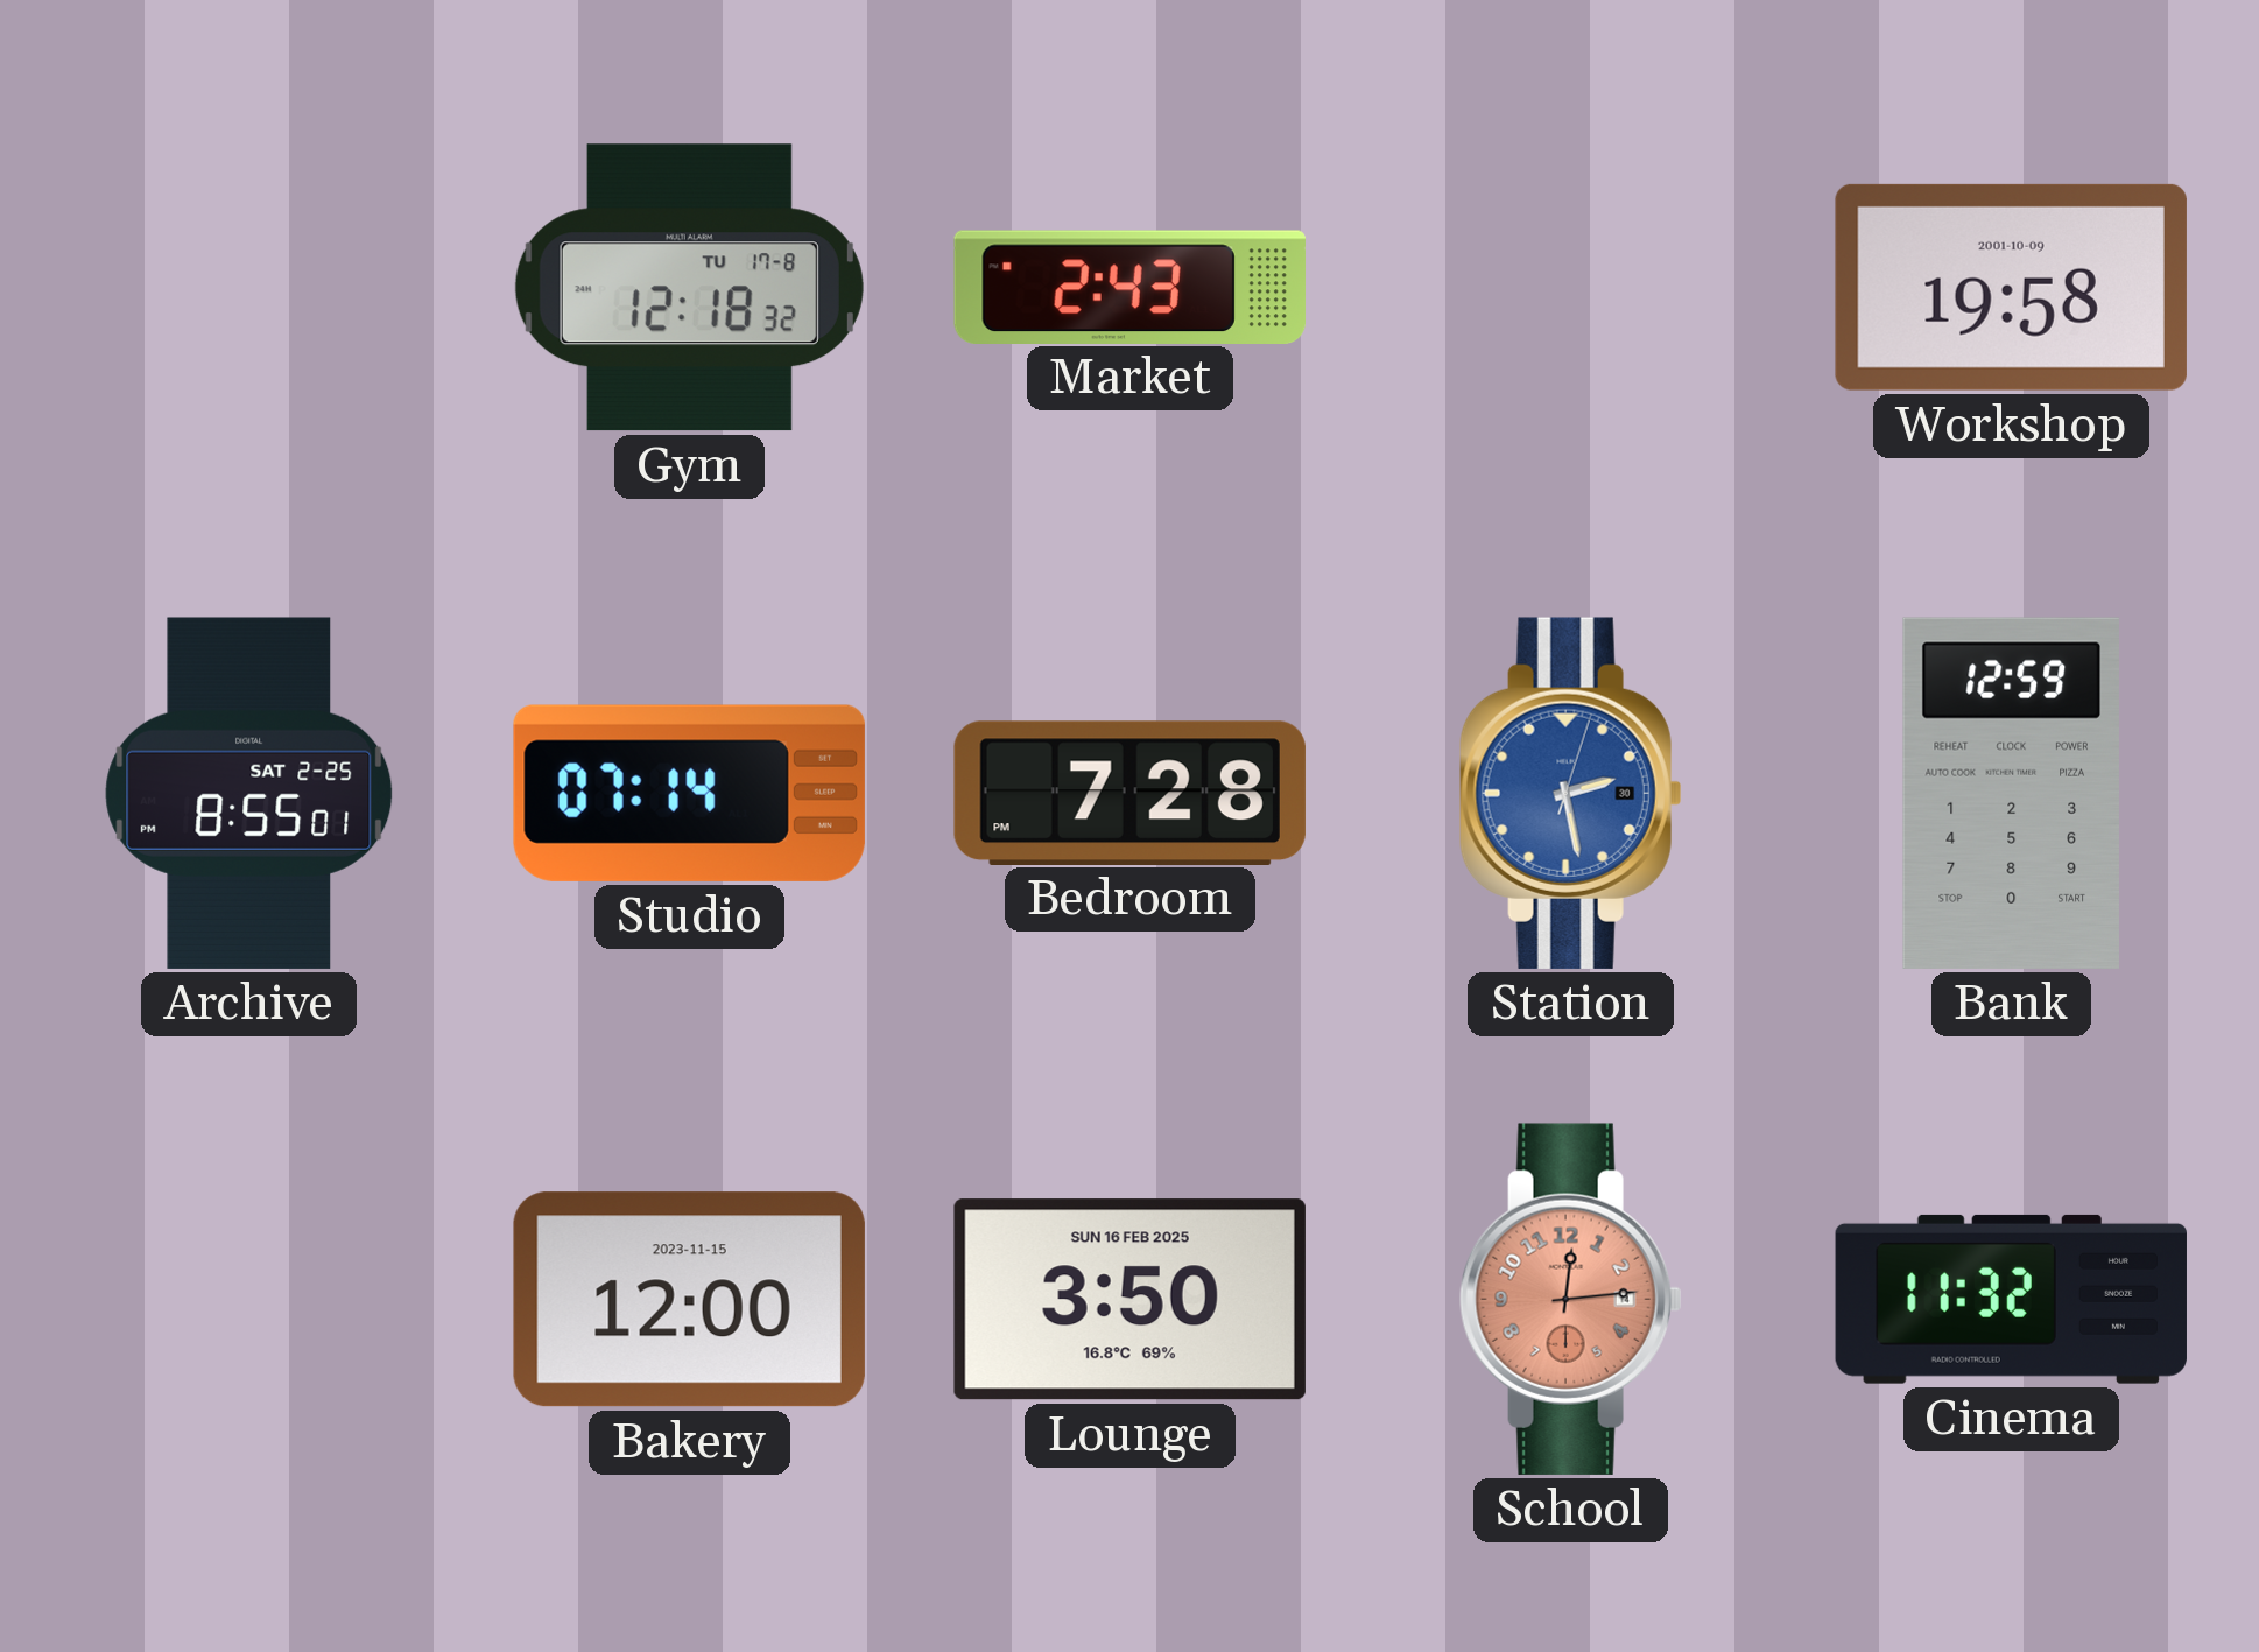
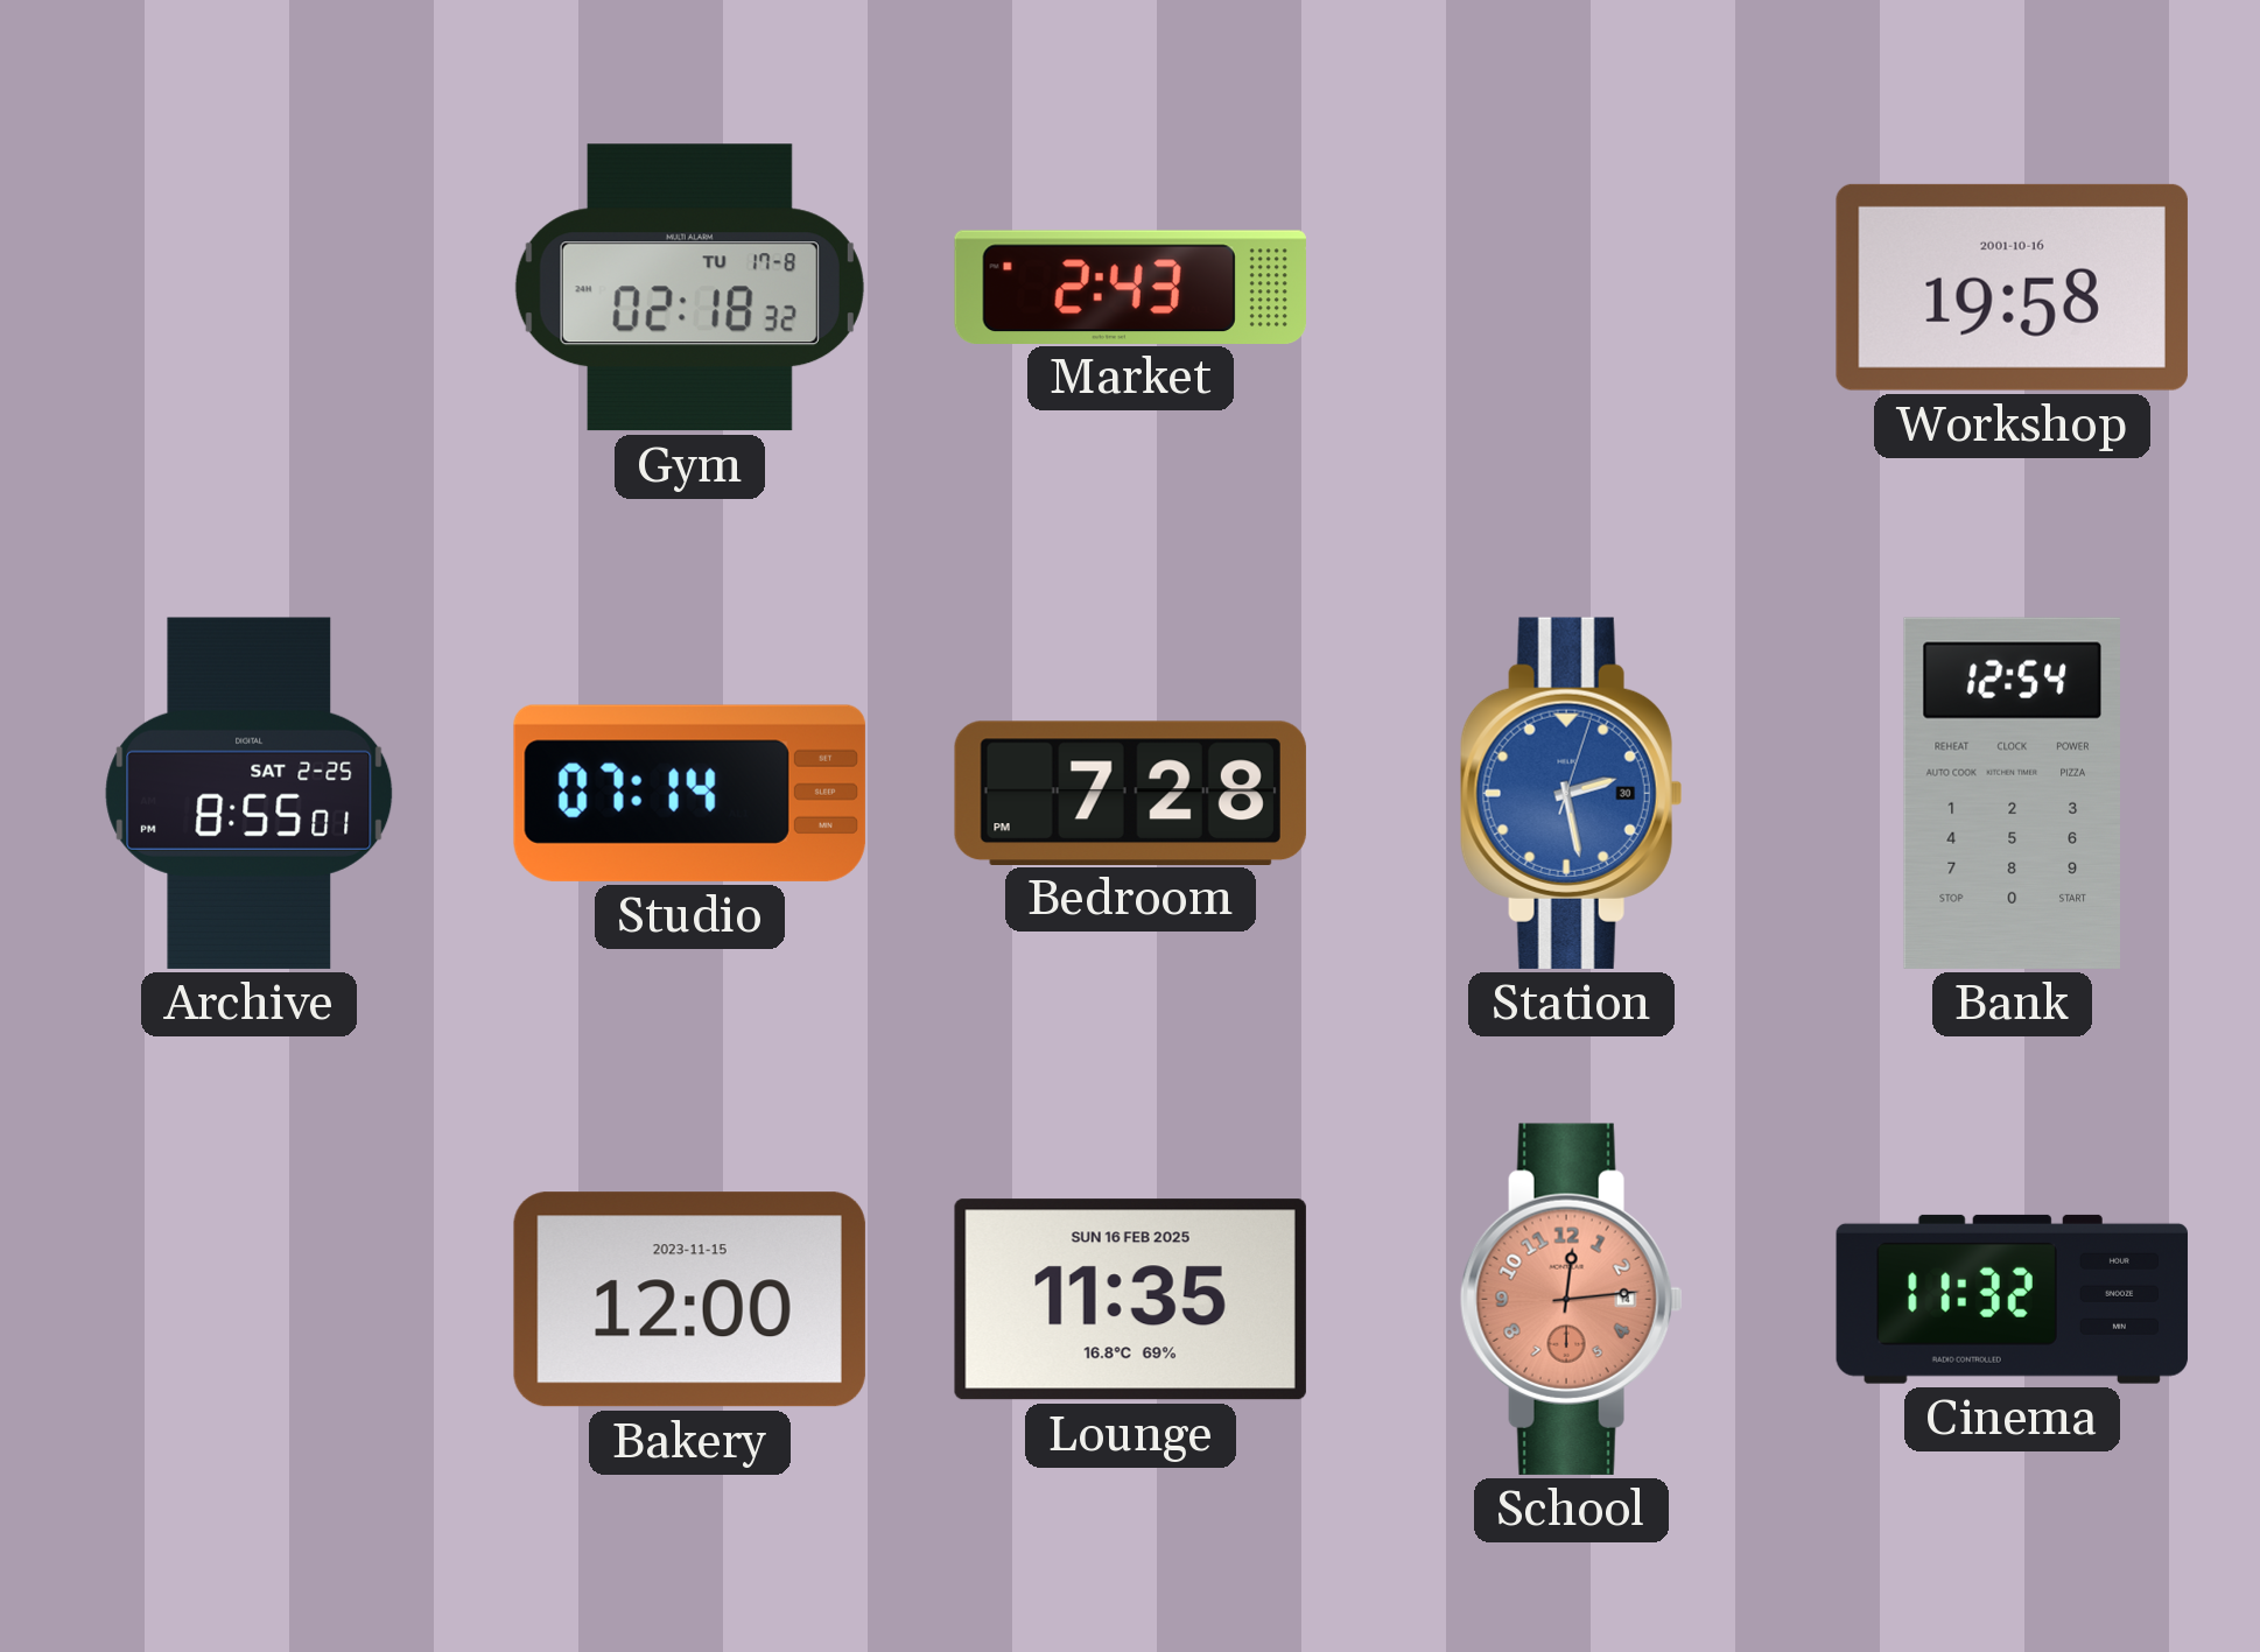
Gym: 12:18 -> 02:18 (689, 288)
Workshop date: 2001-10-09 -> 2001-10-16 (2012, 287)
Bank: 12:59 -> 12:54 (2012, 793)
Lounge: 3:50 -> 11:35 (1130, 1300)
